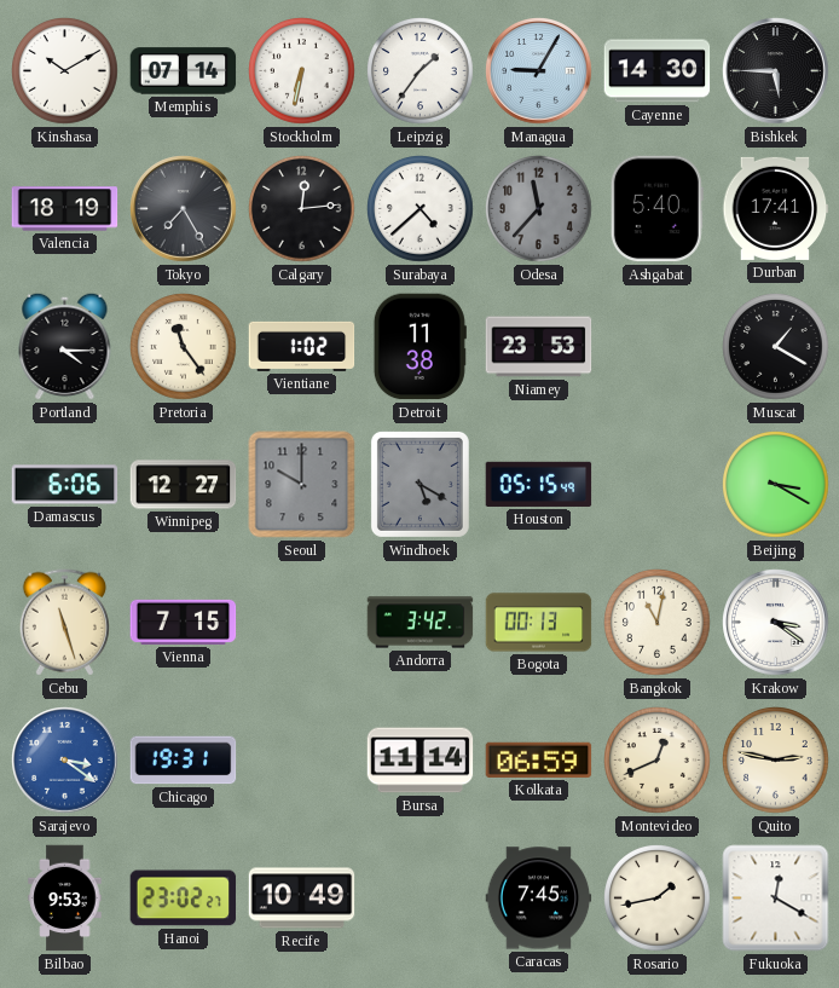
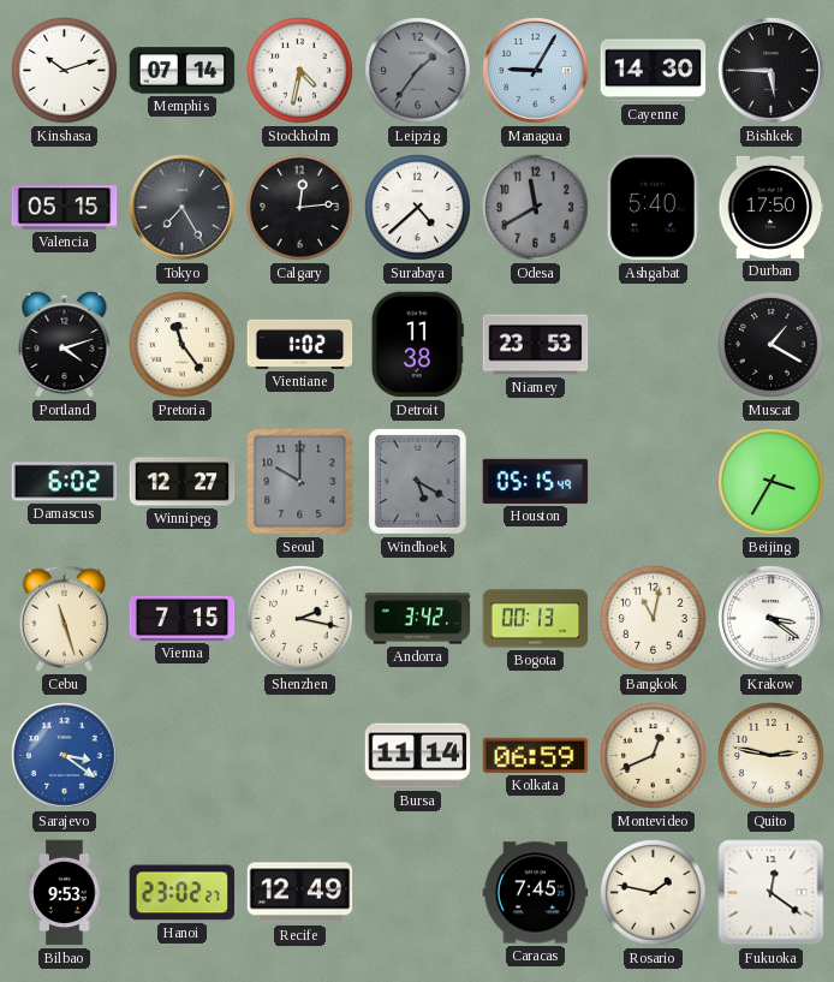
Kinshasa: 10:10 -> 10:12 (65, 71)
Stockholm: 6:32 -> 4:32 (300, 71)
Leipzig dial: white -> grey (418, 71)
Valencia: 18:19 -> 05:15 (65, 208)
Odesa: 11:37 -> 11:40 (536, 208)
Durban: 17:41 -> 17:50 (772, 207)
Portland: 4:15 -> 4:12 (65, 344)
Damascus: 6:06 -> 6:02 (65, 482)
Beijing: 3:20 -> 3:35 (772, 482)
Shenzhen: none -> 2:17 (300, 619)
Chicago: 19:31 -> none (184, 761)
Recife: 10:49 -> 12:49 (300, 893)
Rosario: 1:43 -> 1:47 (654, 893)
Fukuoka: 12:20 -> 12:21 (772, 893)
